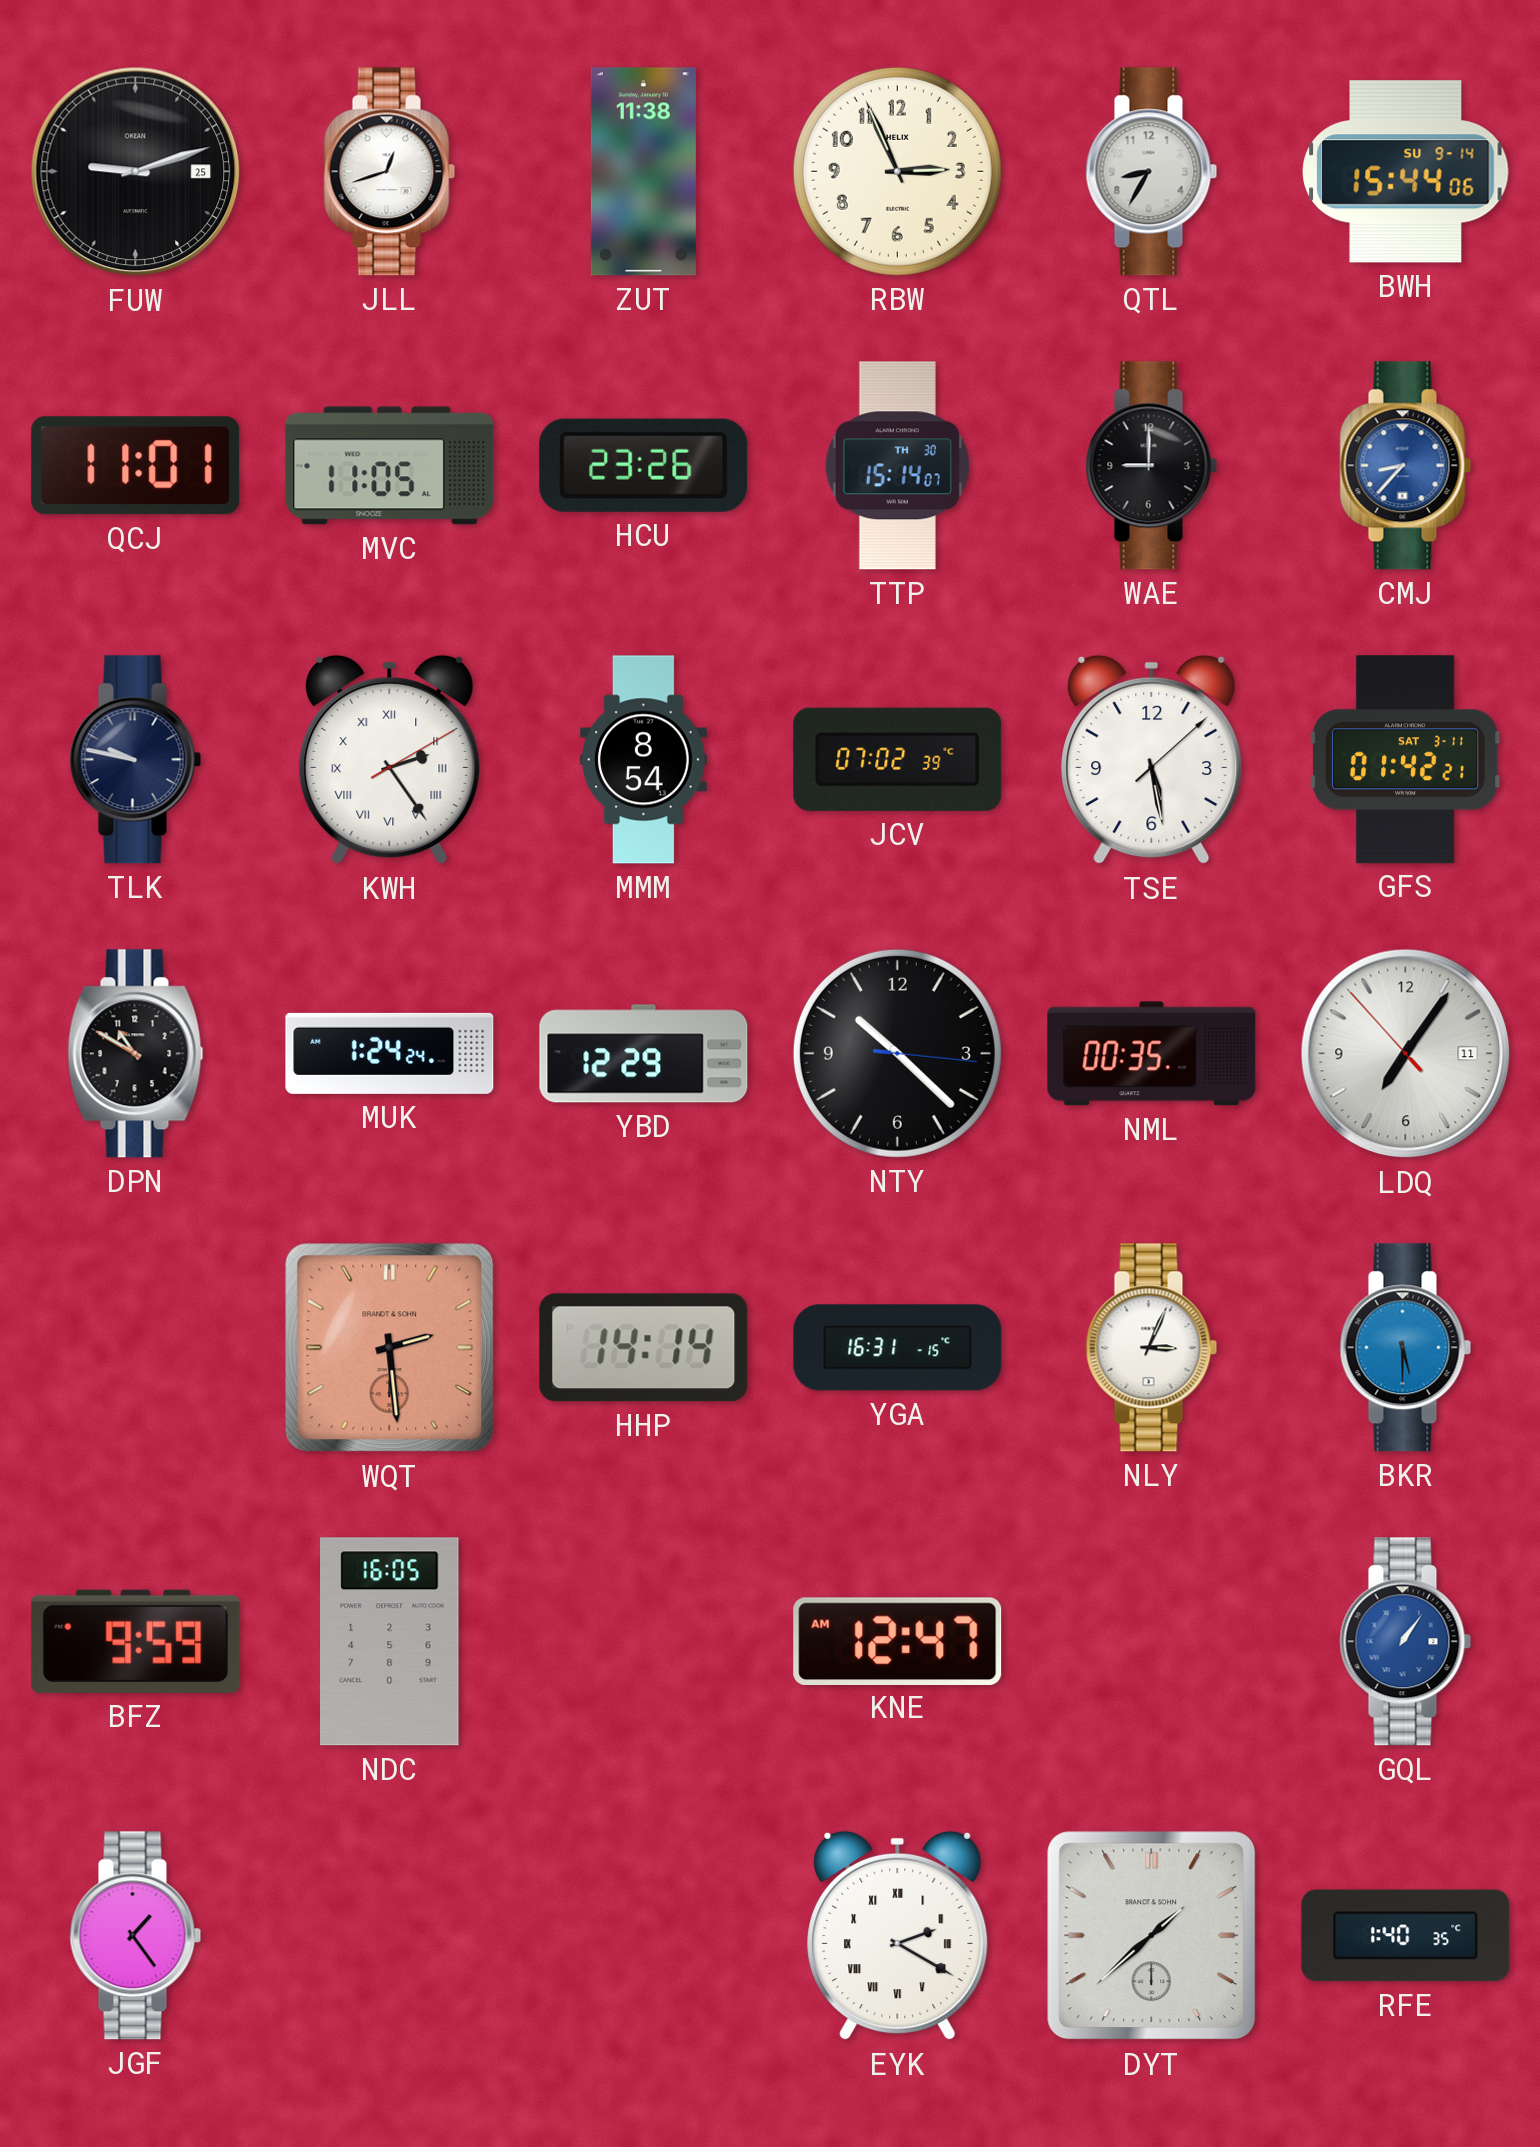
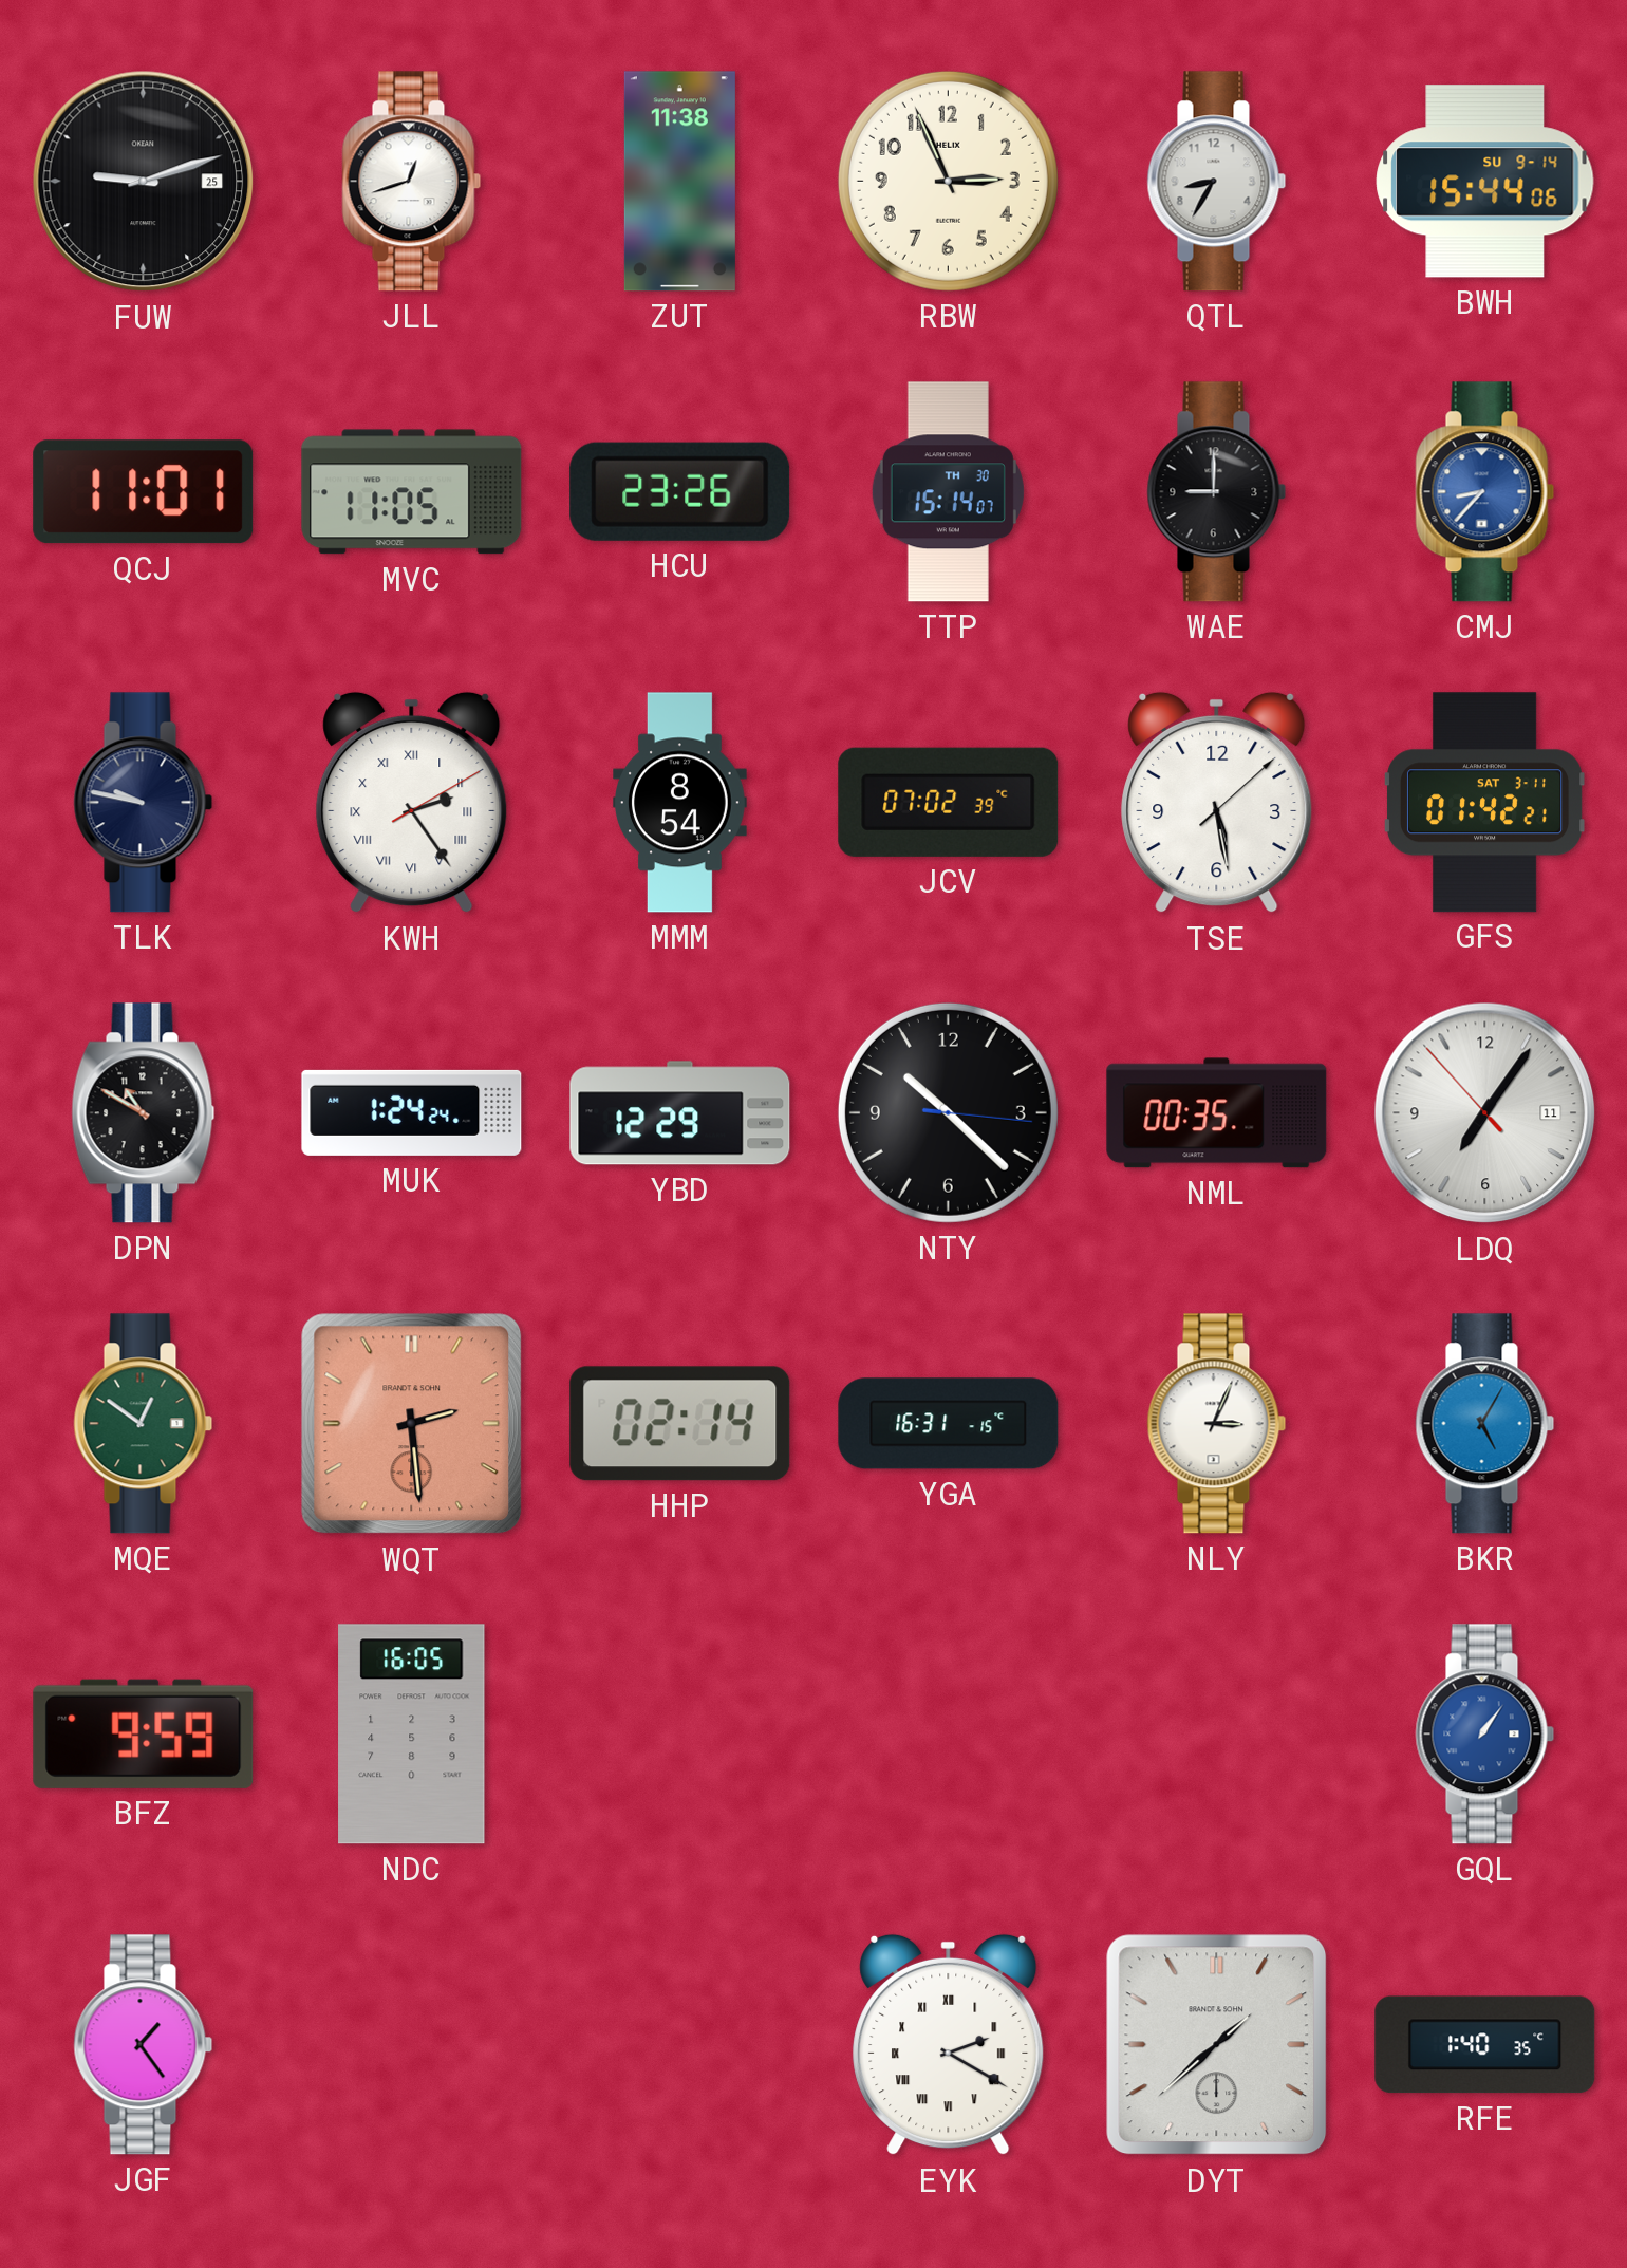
MQE: none -> 12:51 (144, 1424)
HHP: 14:14 -> 02:14 (680, 1424)
BKR: 5:30 -> 5:05 (1485, 1424)
KNE: 12:47 -> none (898, 1641)
